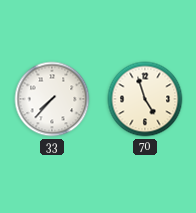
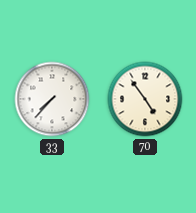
70: 4:57 -> 4:54 (145, 99)
